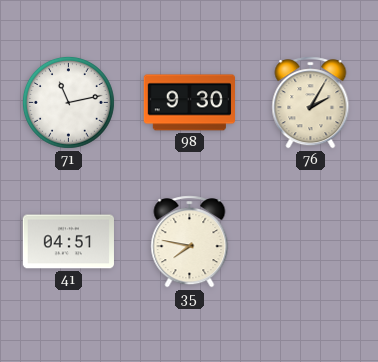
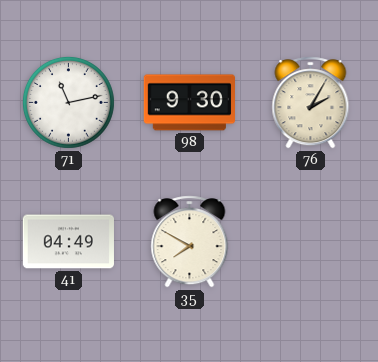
41: 04:51 -> 04:49 (68, 242)
35: 7:47 -> 7:50 (190, 242)
